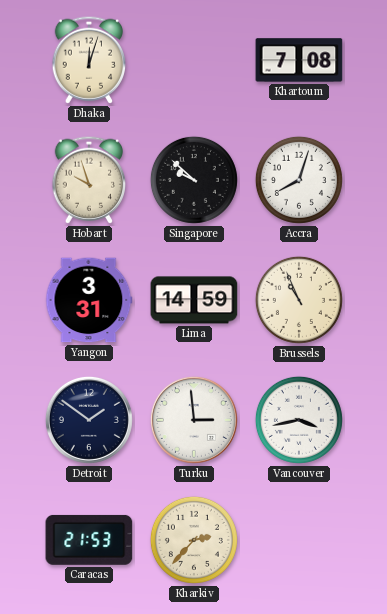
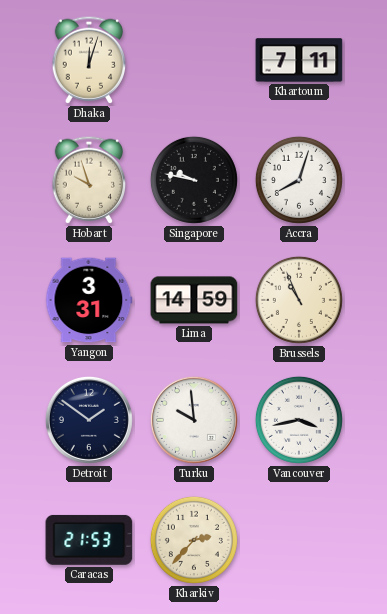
Khartoum: 7:08 -> 7:11 (299, 60)
Singapore: 9:52 -> 9:47 (194, 180)
Turku: 2:59 -> 9:59 (194, 420)
